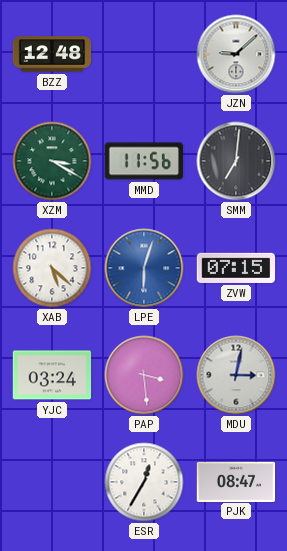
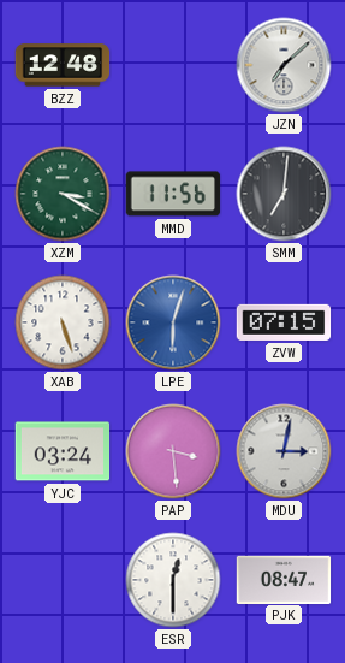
JZN: 9:08 -> 7:08 (284, 65)
XAB: 5:22 -> 5:27 (63, 322)
ESR: 12:35 -> 12:30 (173, 580)
